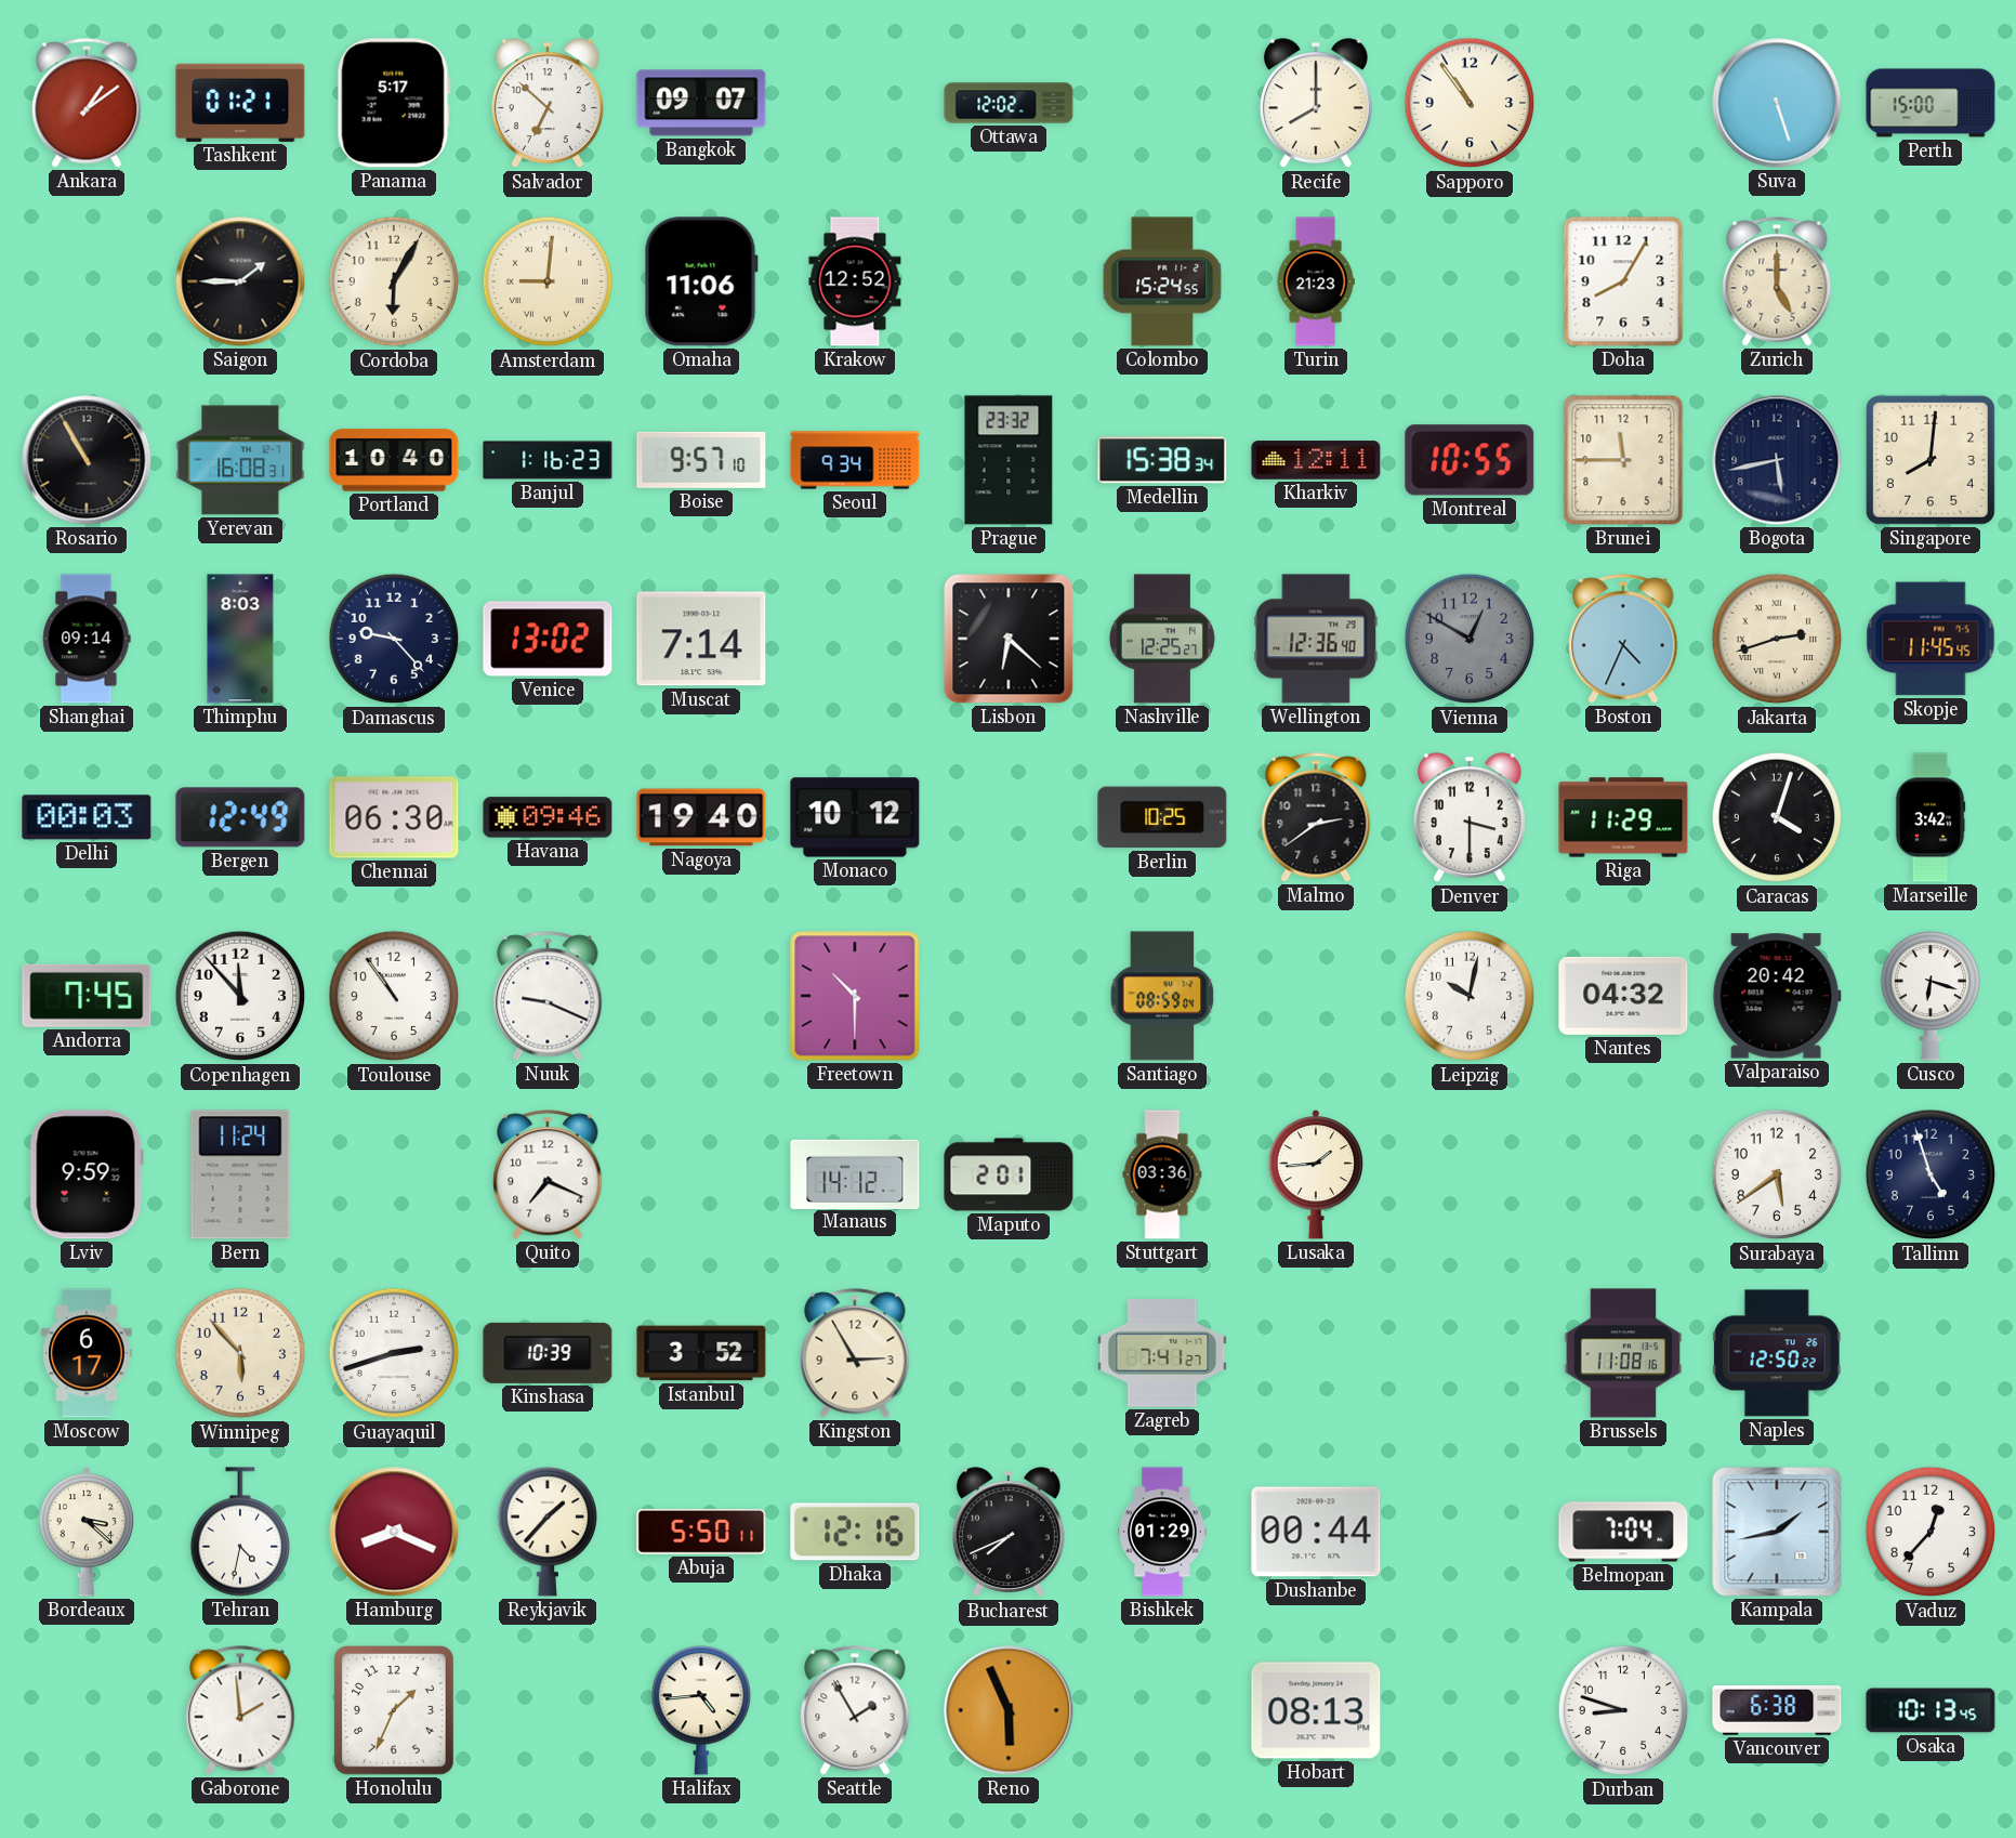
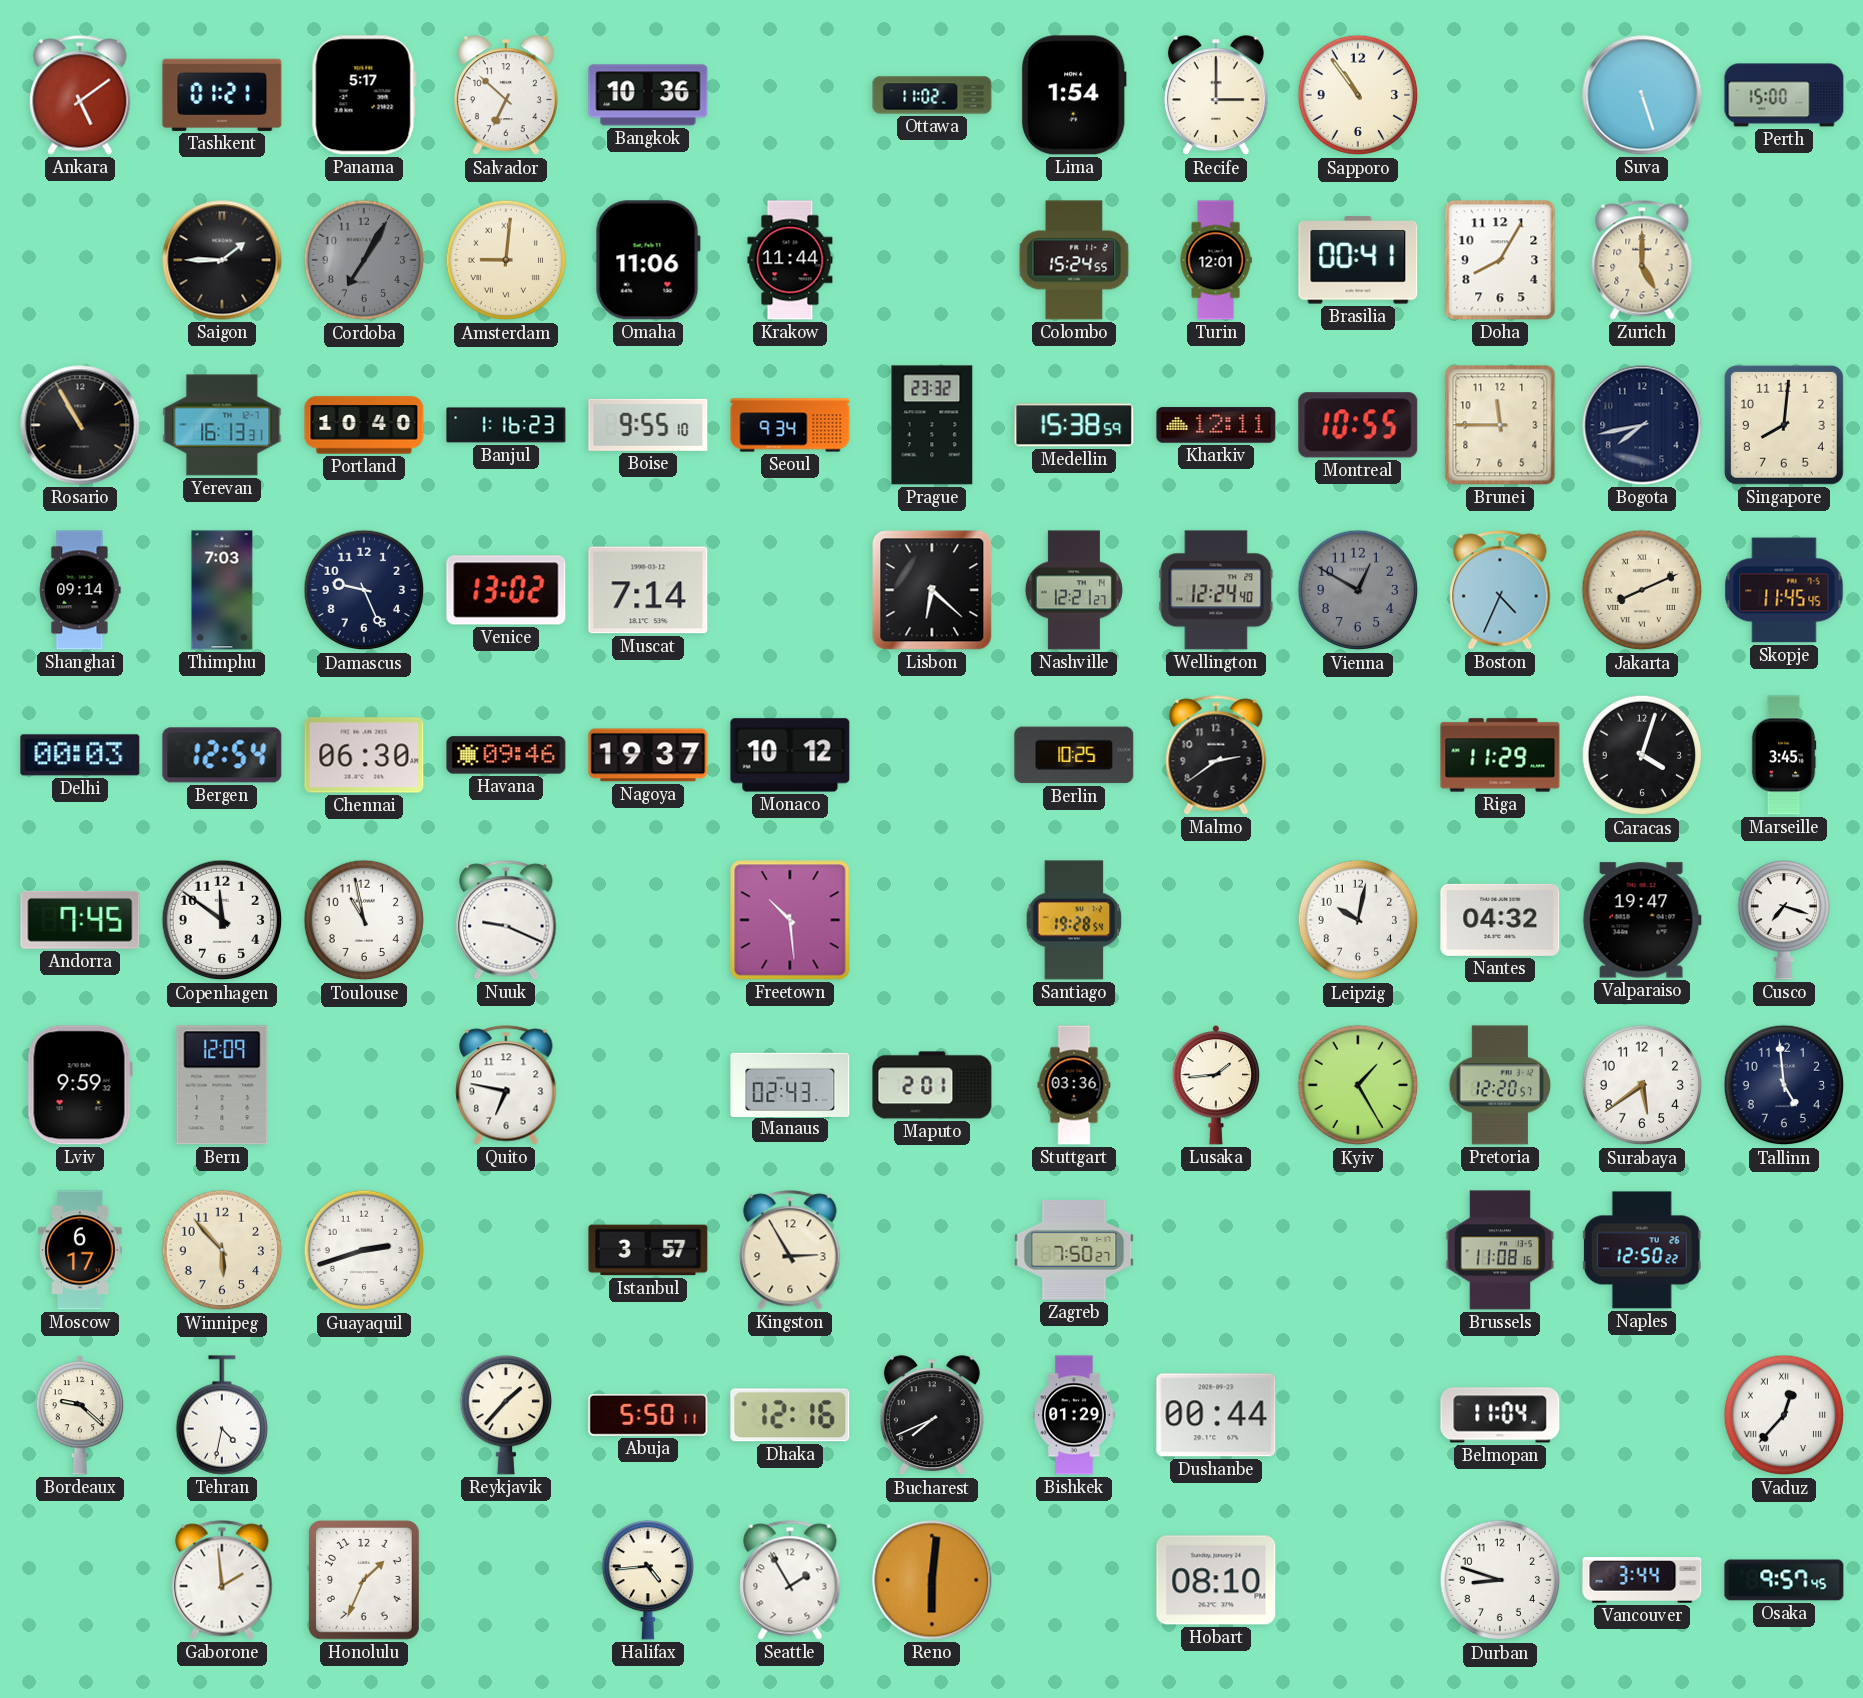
Ankara: 1:09 -> 5:09 (80, 95)
Bangkok: 09:07 -> 10:36 (648, 95)
Ottawa: 12:02 -> 11:02 (932, 95)
Lima: none -> 1:54 (1074, 95)
Recife: 8:00 -> 3:00 (1216, 96)
Cordoba: 6:05 -> 7:05 (364, 260)
Cordoba dial: cream -> grey (364, 260)
Krakow: 12:52 -> 11:44 (790, 260)
Turin: 21:23 -> 12:01 (1216, 260)
Brasilia: none -> 00:41 (1358, 260)
Yerevan: 16:08 -> 16:13 (222, 425)
Boise: 9:57 -> 9:55 (648, 425)
Medellin: 15:38:34 -> 15:38:59 (1074, 425)
Bogota: 5:43 -> 7:43 (1642, 425)
Thimphu: 8:03 -> 7:03 (222, 590)
Damascus: 9:23 -> 9:26 (364, 590)
Nashville: 12:25 -> 12:21 (1074, 590)
Wellington: 12:36 -> 12:24 (1216, 590)
Jakarta: 2:42 -> 8:11 (1642, 590)
Bergen: 12:49 -> 12:54 (222, 755)
Nagoya: 19:40 -> 19:37 (648, 755)
Denver: 3:30 -> none (1470, 818)
Marseille: 3:42 -> 3:45 (1784, 755)
Copenhagen: 11:53 -> 11:51 (222, 920)
Toulouse: 10:54 -> 10:58 (364, 920)
Freetown: 10:30 -> 10:29 (790, 920)
Santiago: 08:59 -> 19:28 (1074, 920)
Valparaiso: 20:42 -> 19:47 (1642, 920)
Cusco: 6:18 -> 7:18 (1783, 920)
Bern: 11:24 -> 12:09 (222, 1085)
Quito: 7:19 -> 6:47 (506, 1085)
Manaus: 14:12 -> 02:43 (790, 1084)
Kyiv: none -> 1:25 (1358, 1085)
Pretoria: none -> 12:20 (1500, 1085)
Tallinn: 4:57 -> 4:59 (1784, 1085)
Kinshasa: 10:39 -> none (548, 1353)
Istanbul: 3:52 -> 3:57 (648, 1250)
Zagreb: 7:41 -> 7:50 (1074, 1250)
Bordeaux: 3:22 -> 9:22 (79, 1416)
Hamburg: 8:19 -> none (394, 1532)
Belmopan: 7:04 -> 11:04 (1500, 1415)
Kampala: 1:43 -> none (1777, 1532)
Vaduz numerals: Arabic -> Roman (1784, 1415)
Reno: 5:56 -> 6:01 (932, 1580)
Hobart: 08:13 -> 08:10 (1216, 1580)
Vancouver: 6:38 -> 3:44 (1642, 1580)
Osaka: 10:13 -> 9:57 (1784, 1580)
